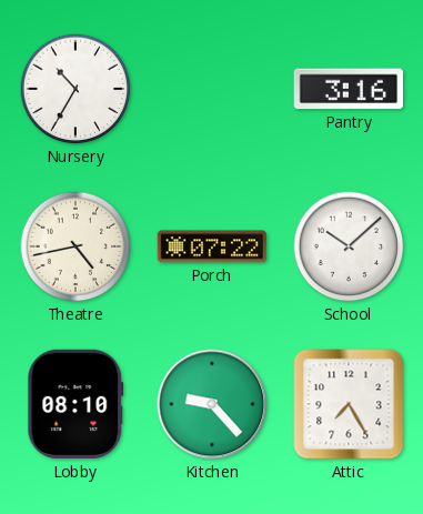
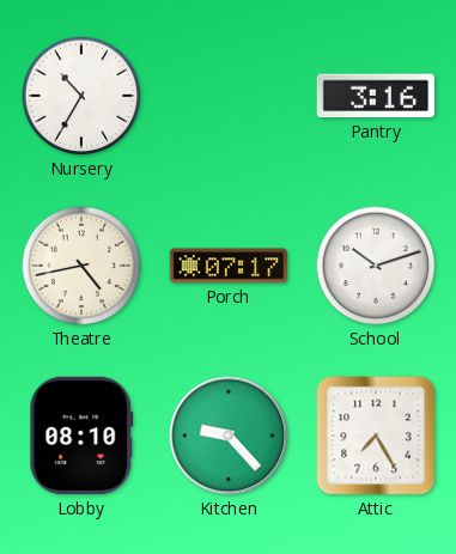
Porch: 07:22 -> 07:17 (229, 266)
School: 10:08 -> 10:12 (376, 266)
